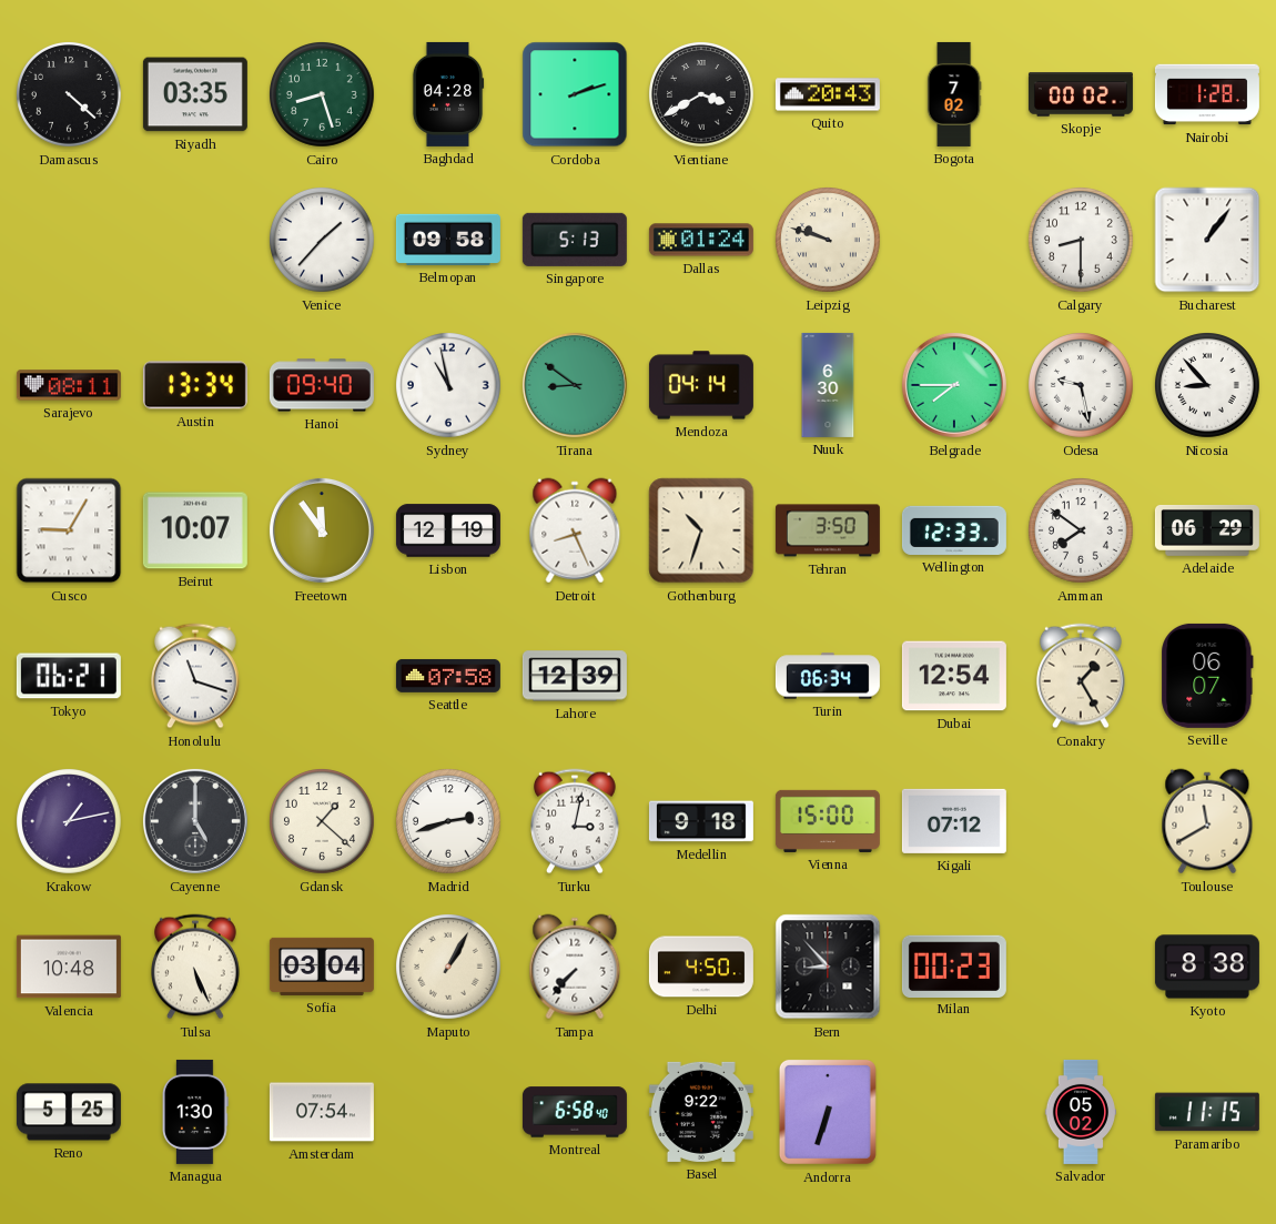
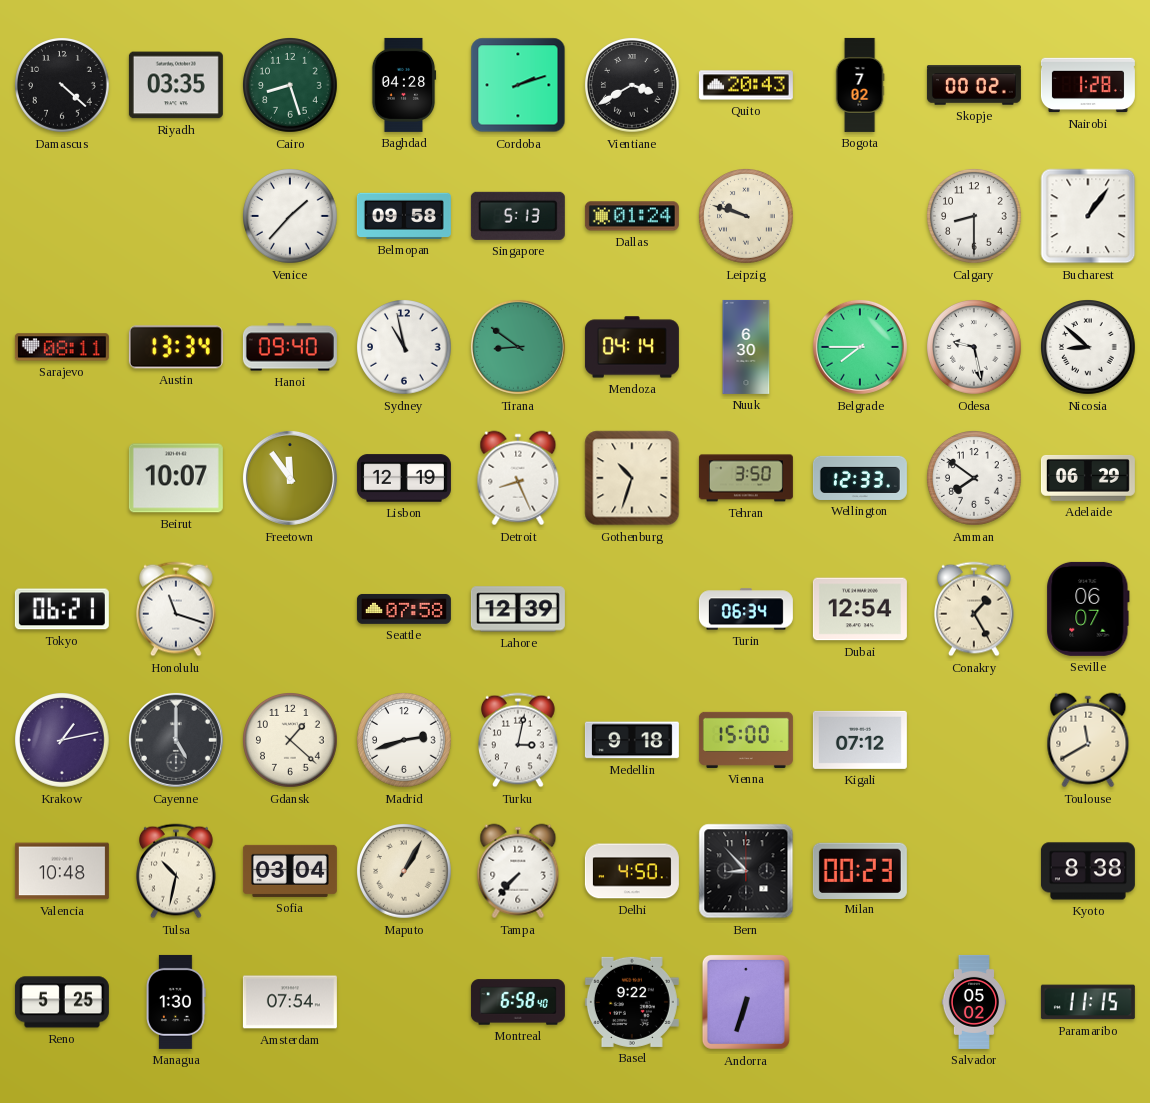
Nicosia: 8:53 -> 8:52 (1089, 348)
Cusco: 9:05 -> none (69, 530)
Tulsa: 5:26 -> 10:32 (177, 871)
